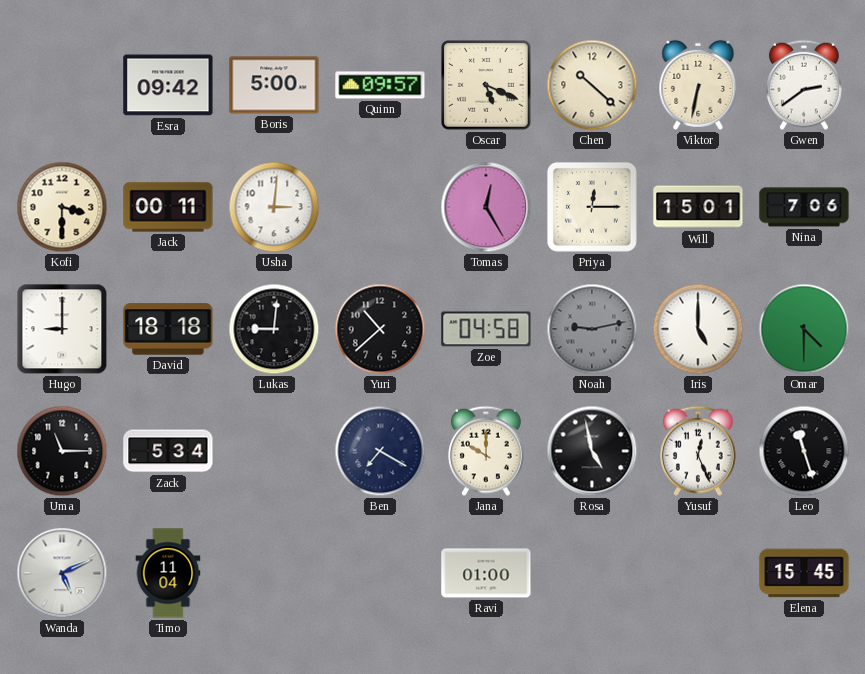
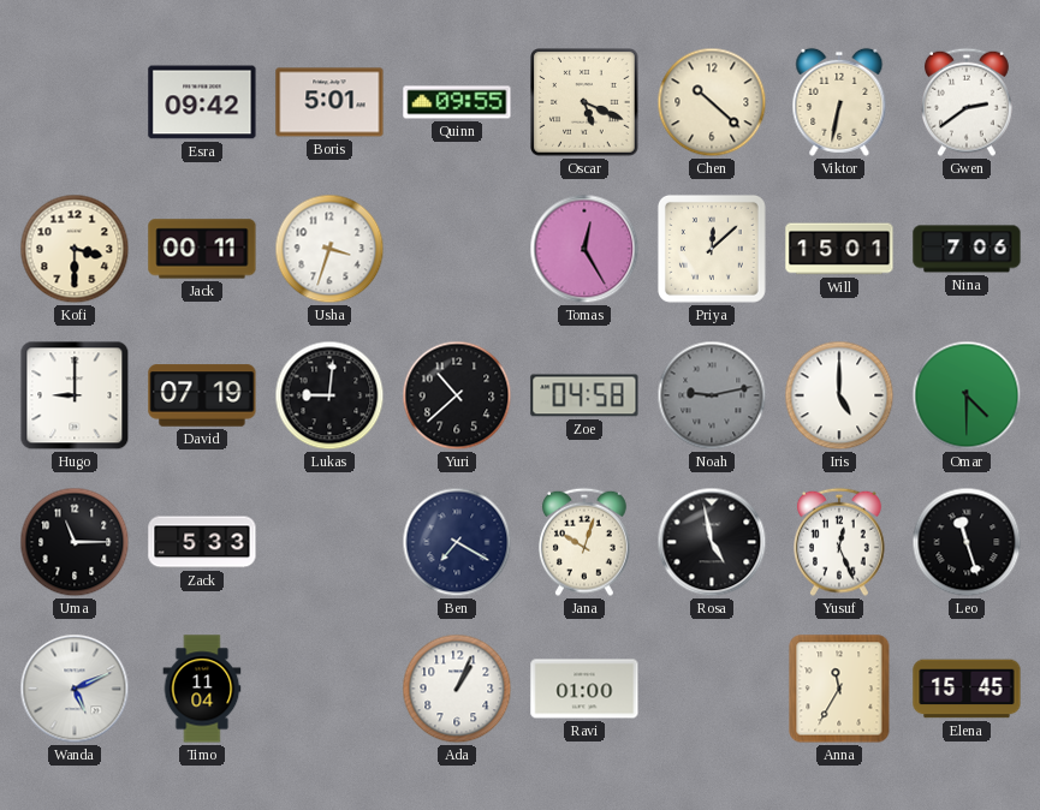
Boris: 5:00 -> 5:01 (329, 102)
Quinn: 09:57 -> 09:55 (457, 102)
Usha: 3:01 -> 3:33 (329, 249)
Priya: 12:15 -> 12:08 (712, 249)
David: 18:18 -> 07:19 (202, 395)
Zack: 5:34 -> 5:33 (202, 542)
Jana: 10:00 -> 10:03 (586, 542)
Ada: none -> 1:04 (457, 689)
Anna: none -> 11:35 (839, 689)
